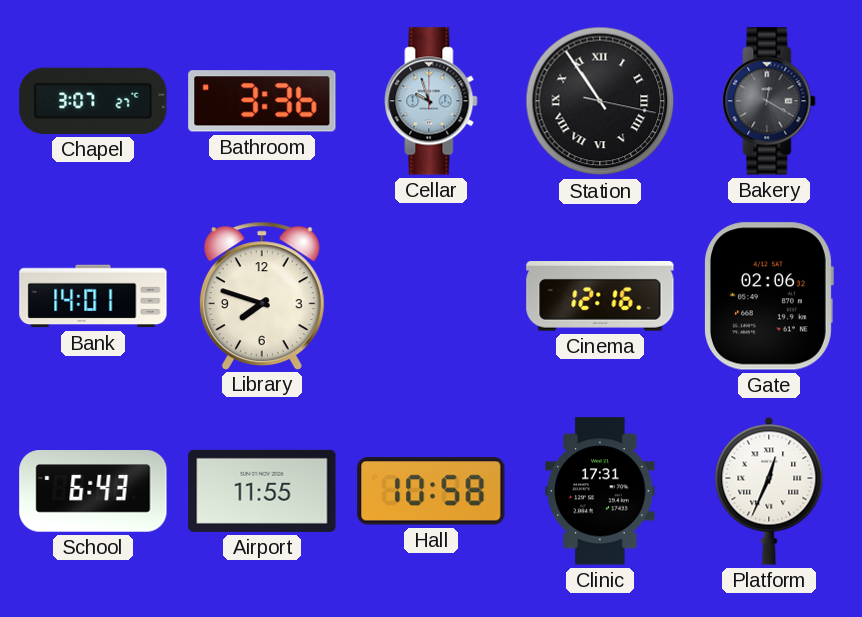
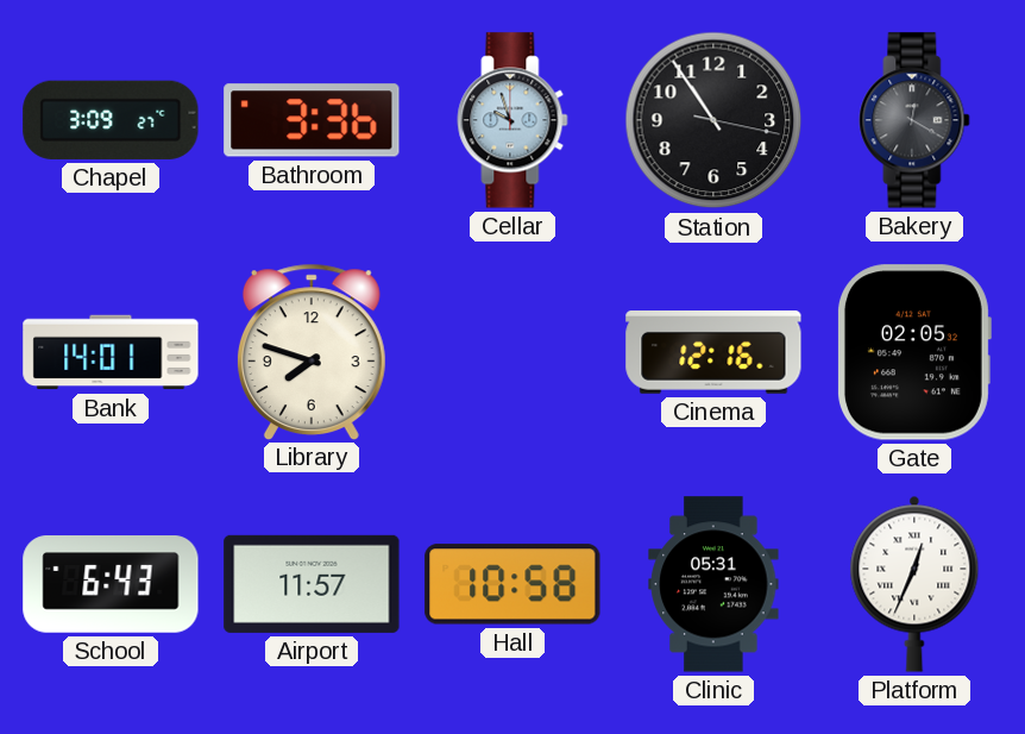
Chapel: 3:07 -> 3:09 (111, 120)
Station numerals: Roman -> Arabic (713, 120)
Gate: 02:06 -> 02:05 (913, 352)
Airport: 11:55 -> 11:57 (312, 584)
Clinic: 17:31 -> 05:31 (713, 584)
